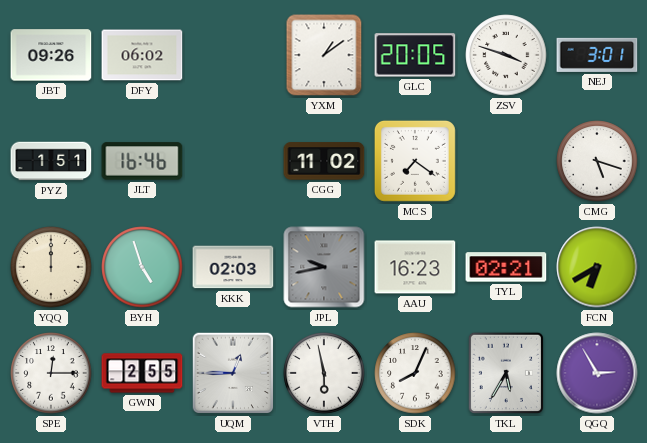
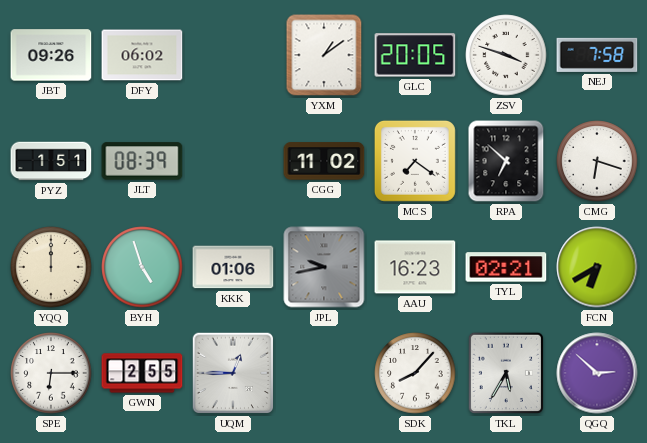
NEJ: 3:01 -> 7:58 (597, 55)
JLT: 16:46 -> 08:39 (142, 161)
RPA: none -> 6:52 (506, 161)
CMG: 5:18 -> 6:18 (597, 161)
KKK: 02:03 -> 01:06 (233, 267)
SPE: 12:15 -> 6:15 (51, 373)
VTH: 5:58 -> none (324, 373)
SDK: 8:04 -> 8:07 (415, 373)
QGQ: 2:55 -> 2:52 (597, 373)
